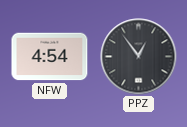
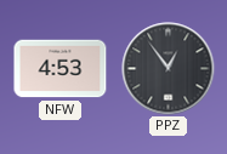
NFW: 4:54 -> 4:53 (61, 69)
